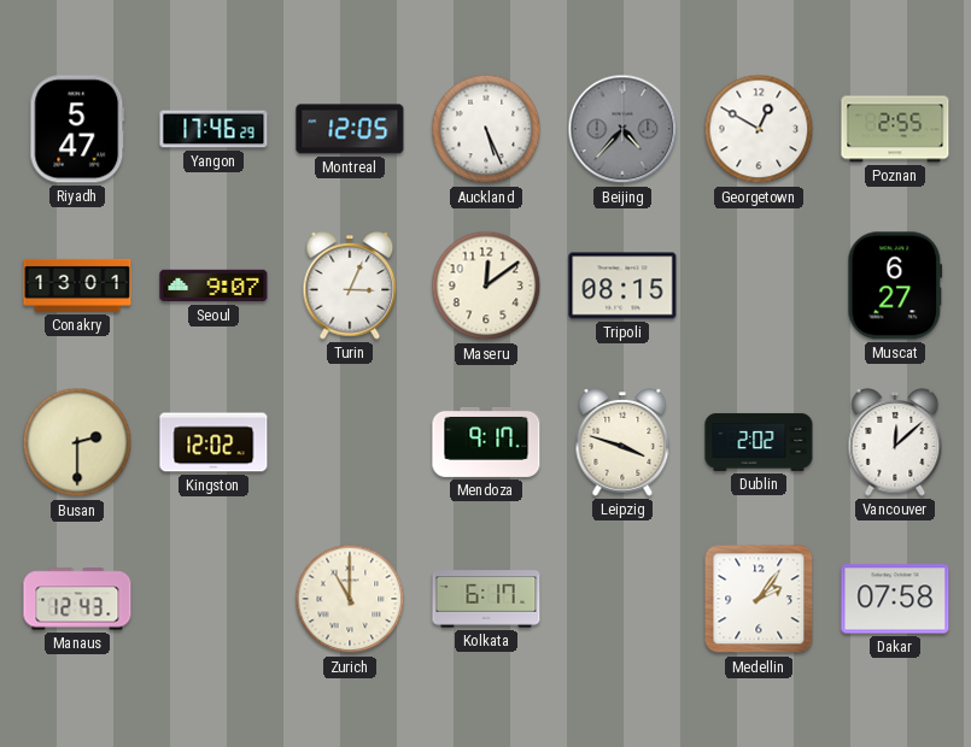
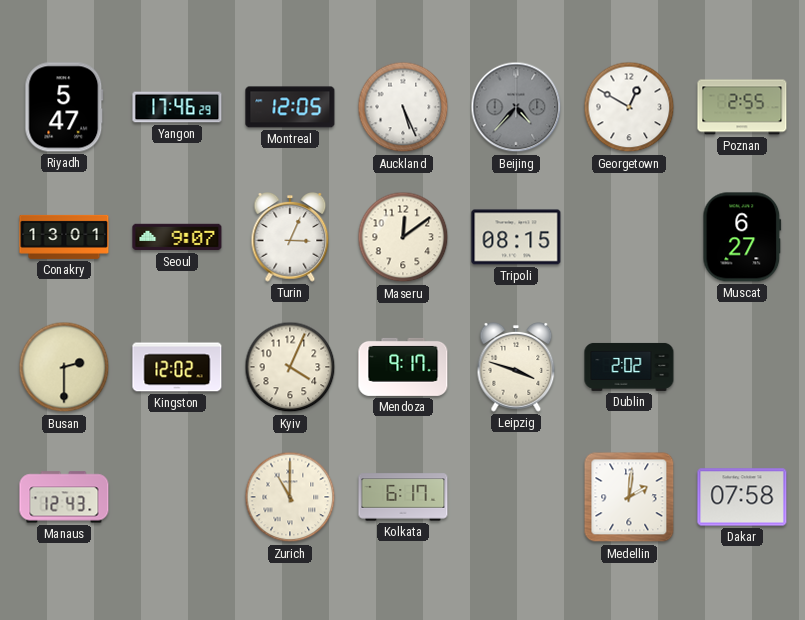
Kyiv: none -> 4:04 (290, 367)
Vancouver: 12:08 -> none (895, 443)
Medellin: 2:06 -> 2:01 (629, 497)
